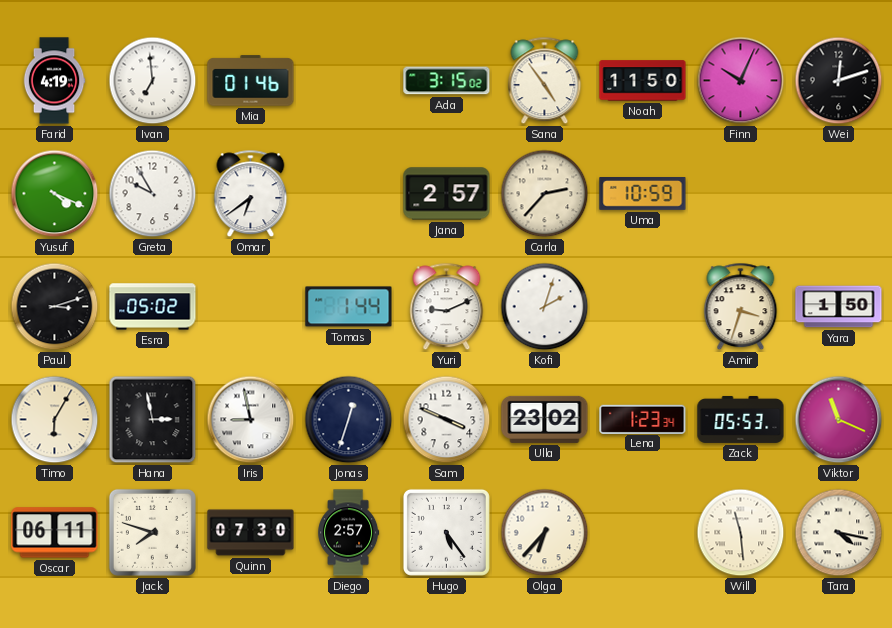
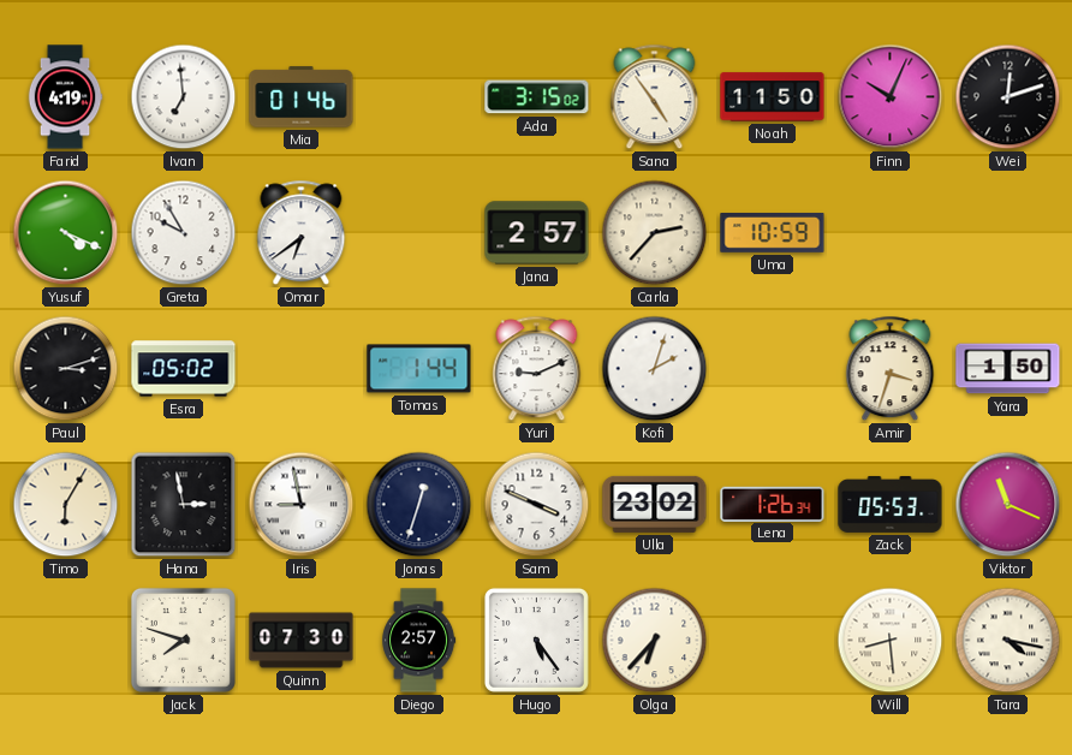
Lena: 1:23 -> 1:26 (773, 504)
Oscar: 06:11 -> none (55, 533)
Will: 11:29 -> 8:29 (891, 641)
